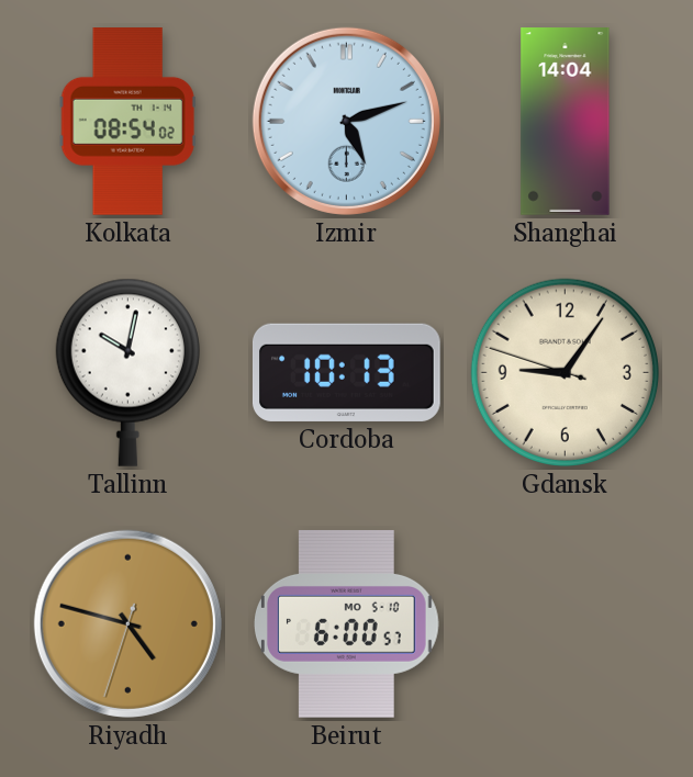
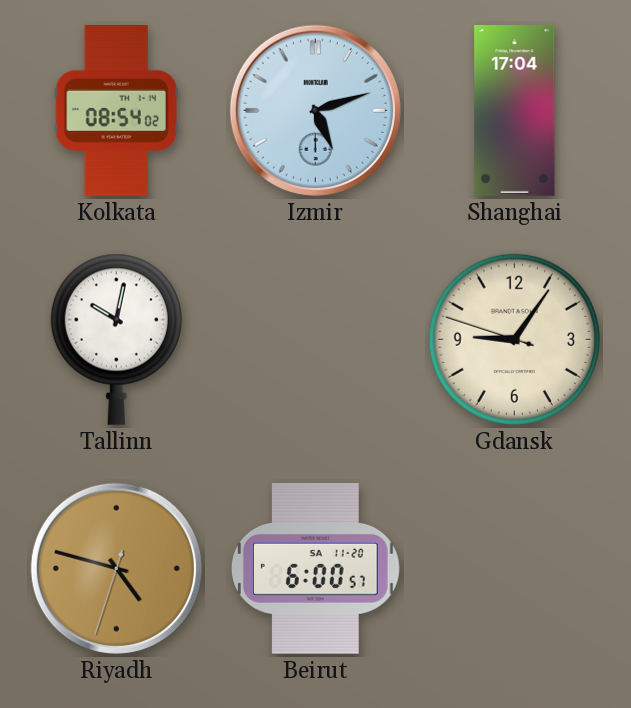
Shanghai: 14:04 -> 17:04 (515, 111)
Cordoba: 10:13 -> none (346, 372)
Beirut date: MO 5-10 -> SA 11-20 (316, 568)
